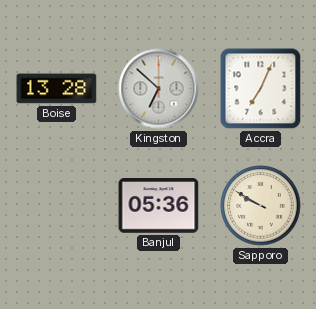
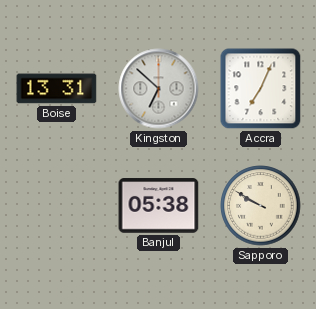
Boise: 13:28 -> 13:31 (57, 89)
Banjul: 05:36 -> 05:38 (159, 206)
